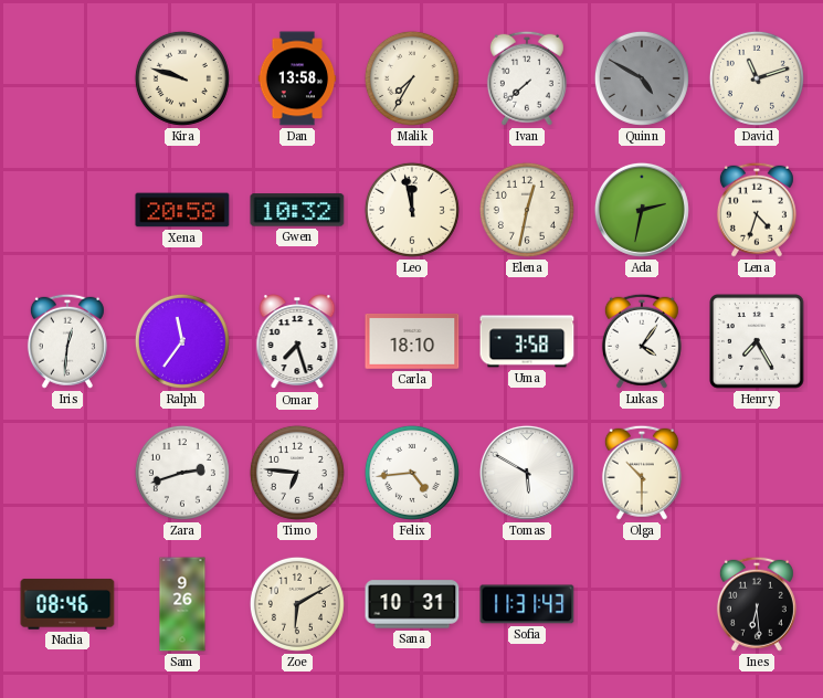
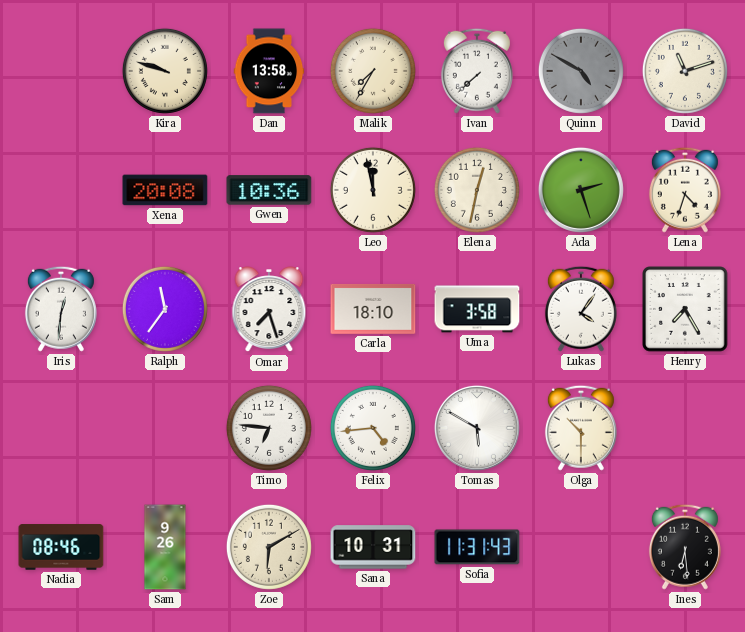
Xena: 20:58 -> 20:08 (165, 190)
Gwen: 10:32 -> 10:36 (269, 190)
Ada: 2:32 -> 2:27 (581, 190)
Zara: 2:42 -> none (182, 473)
